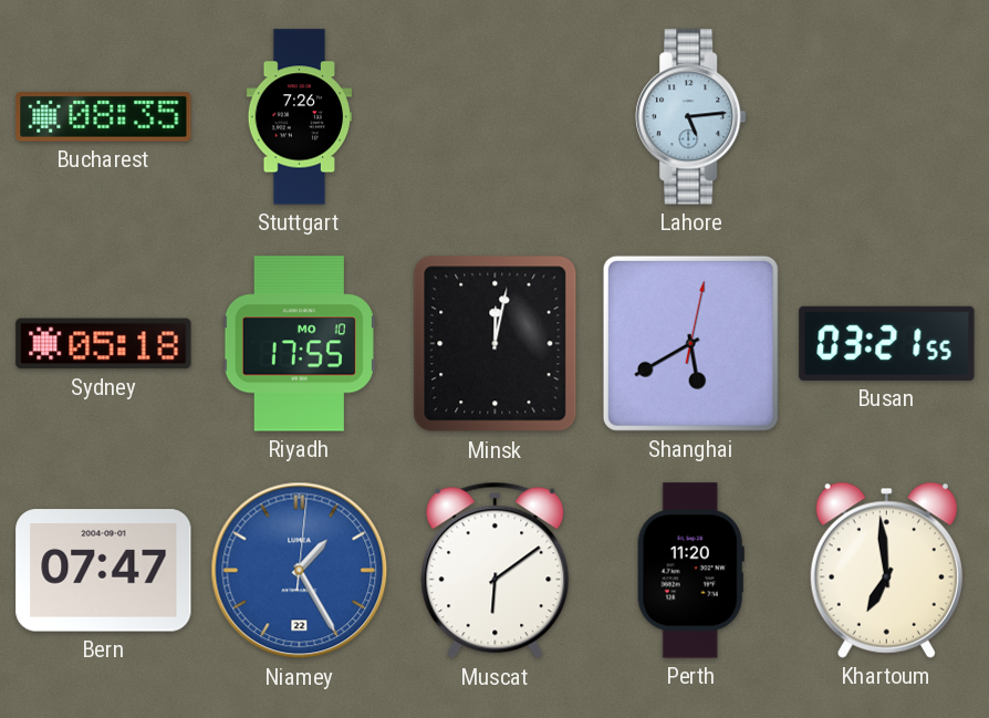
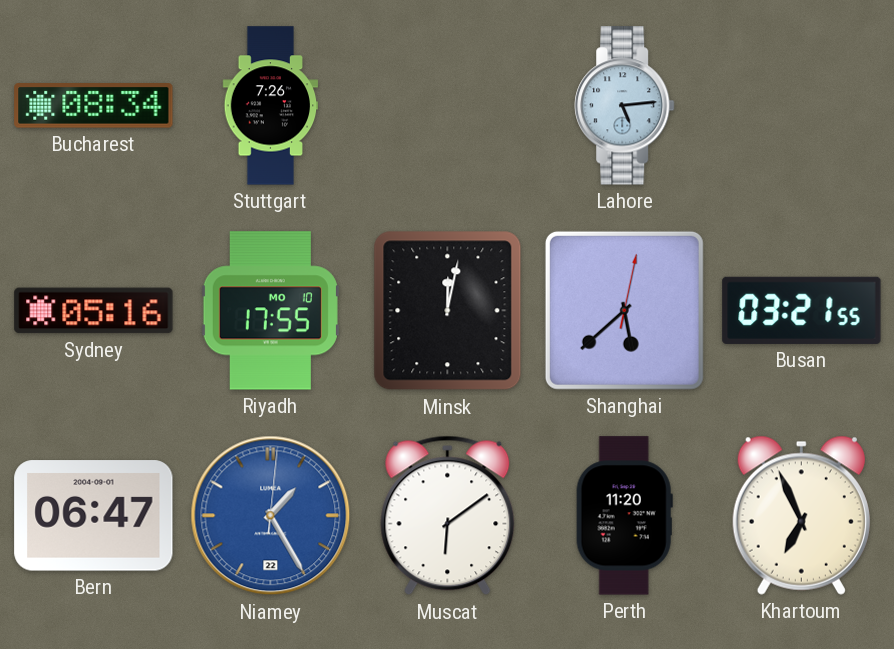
Bucharest: 08:35 -> 08:34 (94, 106)
Sydney: 05:18 -> 05:16 (94, 311)
Shanghai: 5:40 -> 5:38 (624, 310)
Bern: 07:47 -> 06:47 (94, 516)
Khartoum: 6:59 -> 6:56 (801, 515)
